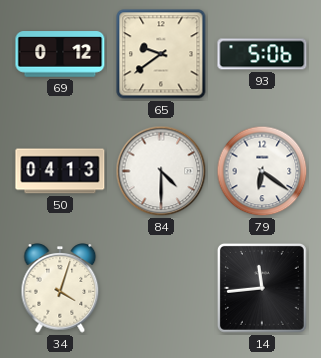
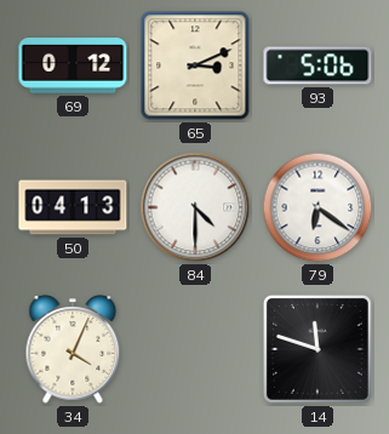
65: 9:39 -> 3:11 (195, 65)
34: 4:03 -> 4:04 (73, 349)
14: 11:44 -> 11:48 (318, 349)
